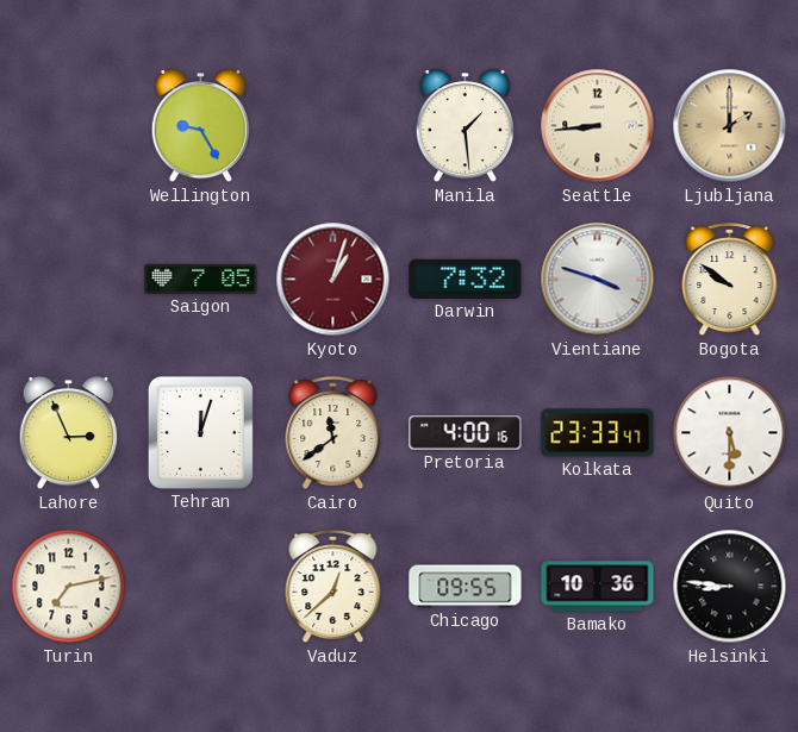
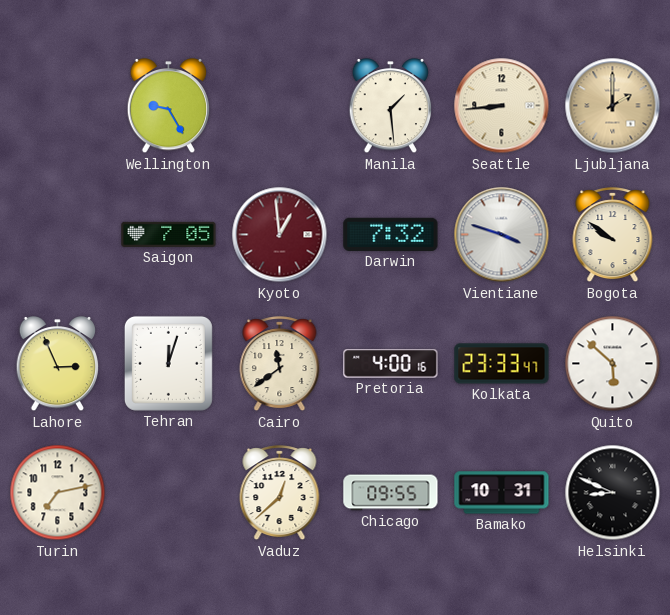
Kyoto: 1:03 -> 12:59 (280, 235)
Quito: 5:30 -> 5:52 (613, 364)
Bamako: 10:36 -> 10:31 (502, 493)
Helsinki: 8:46 -> 8:49 (613, 493)
